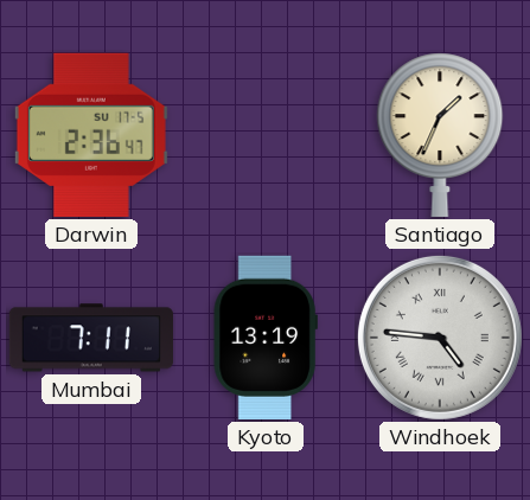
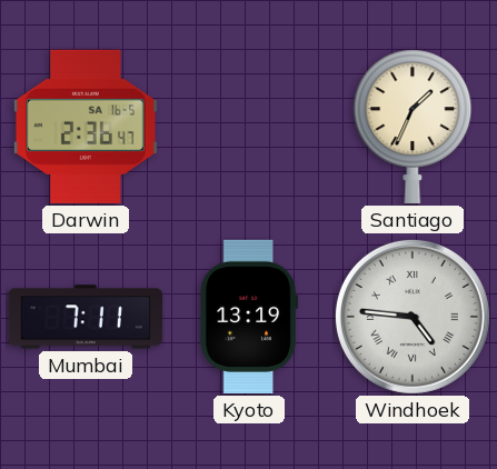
Darwin date: SU 17-5 -> SA 16-5 (86, 127)
